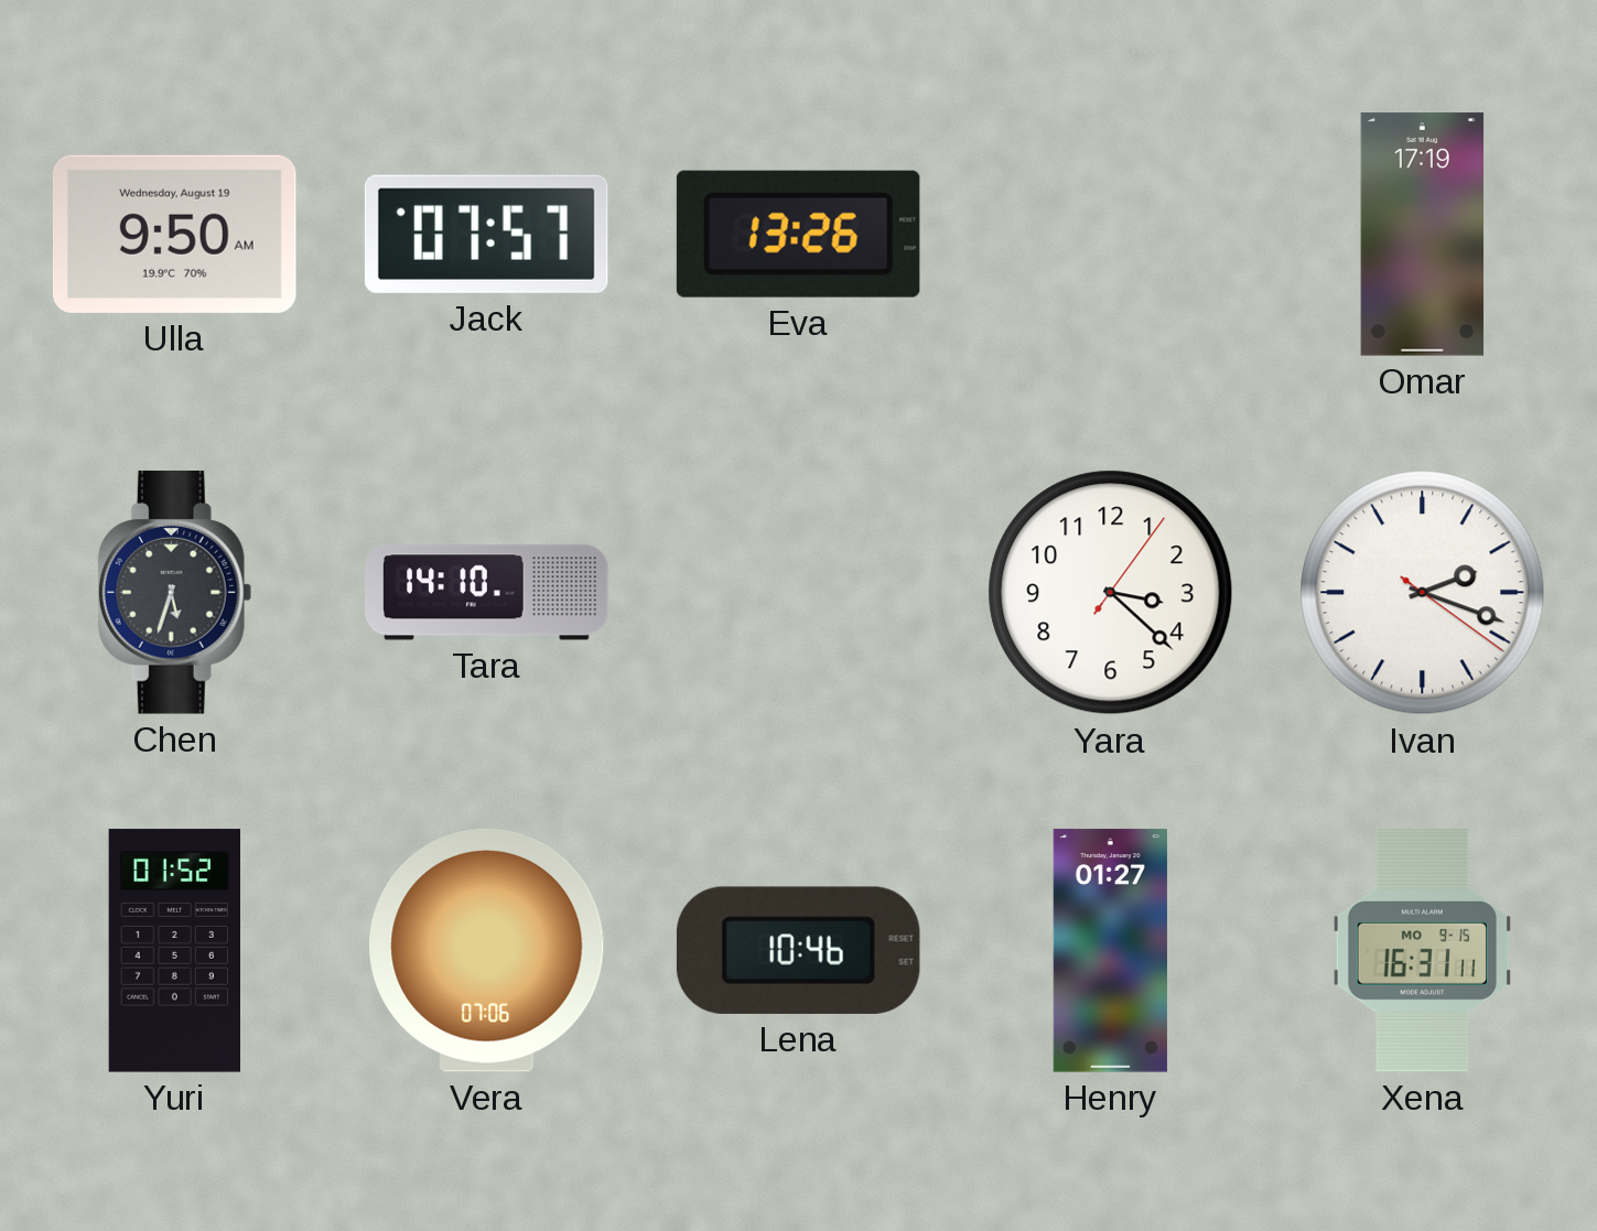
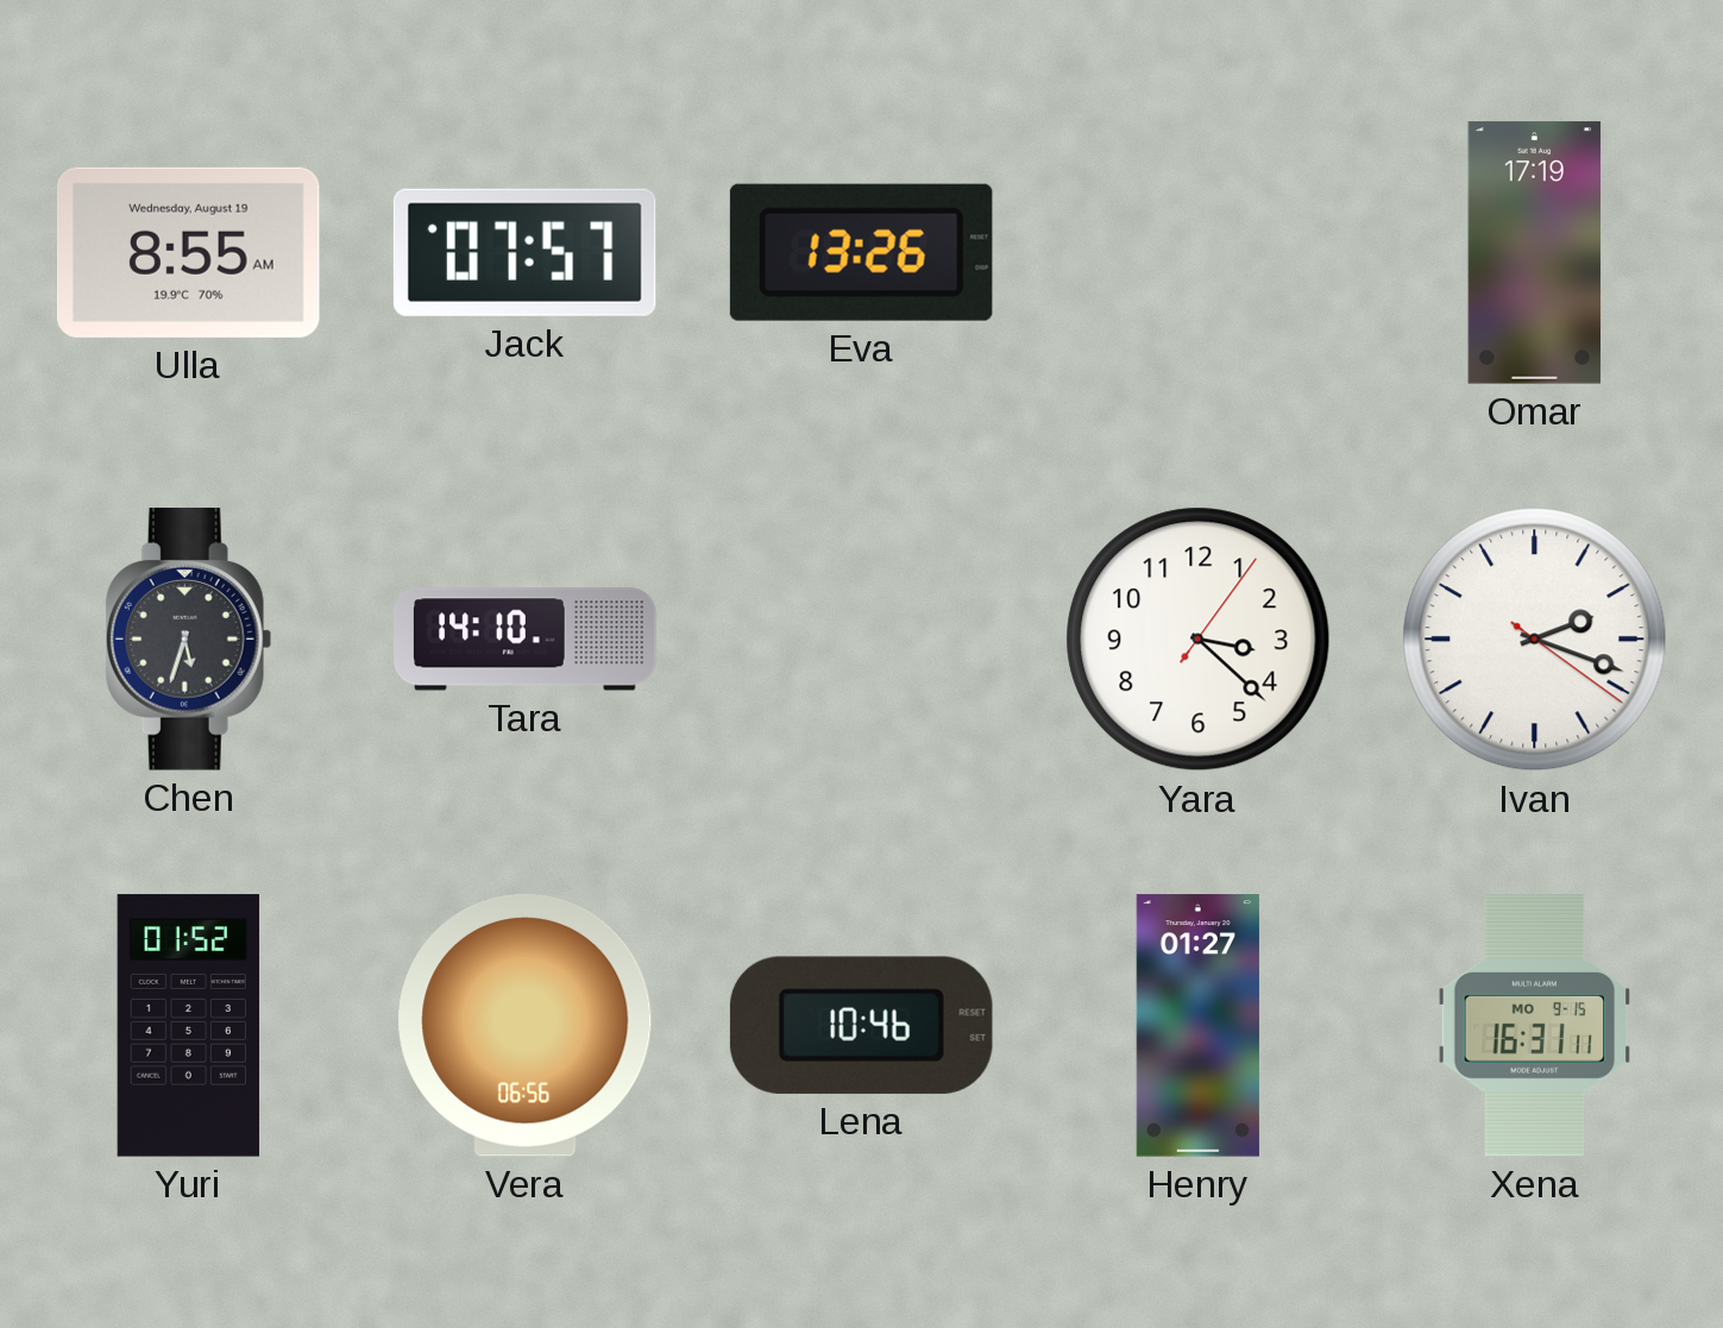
Ulla: 9:50 -> 8:55 (188, 252)
Vera: 07:06 -> 06:56 (526, 1026)
